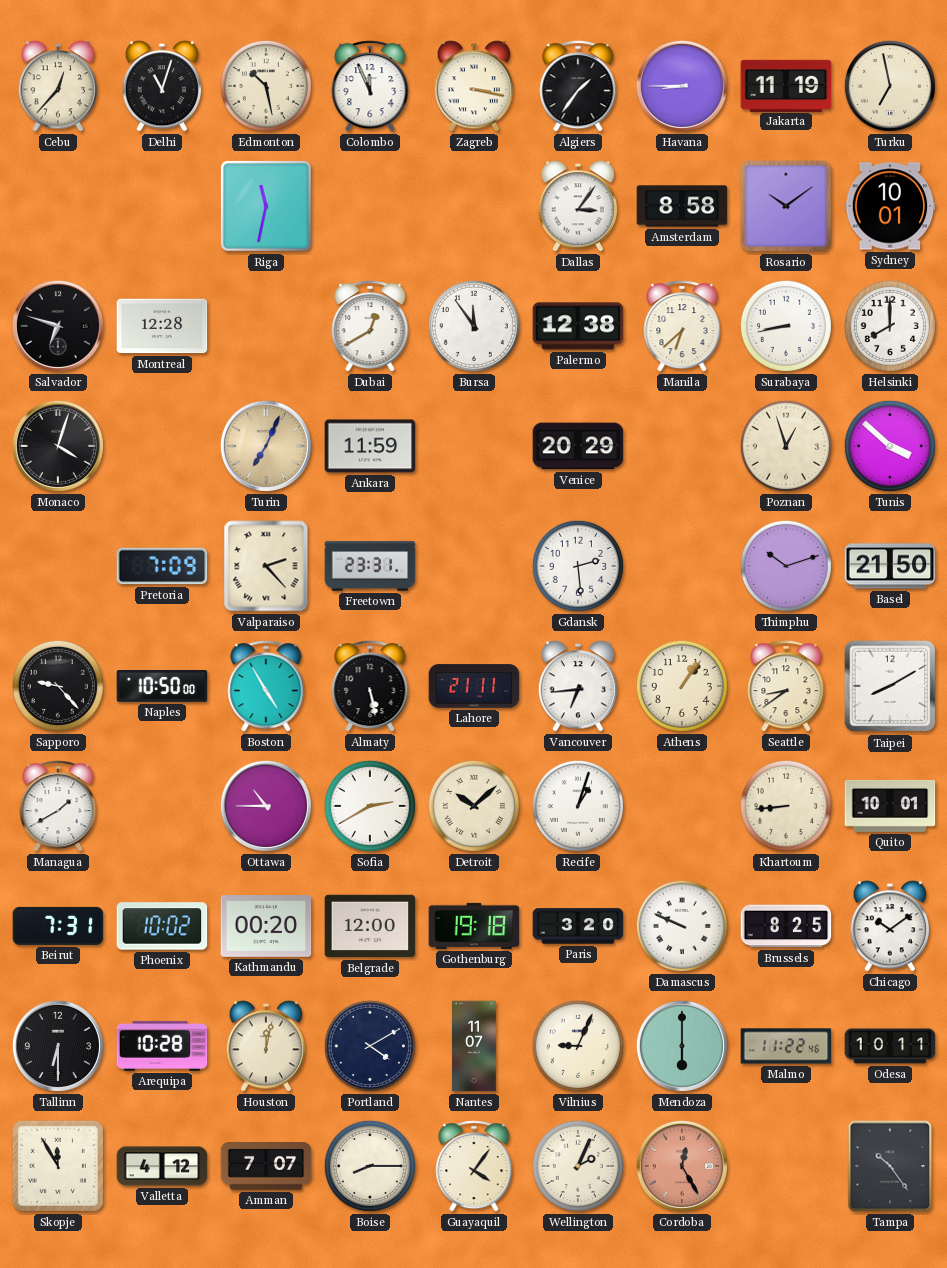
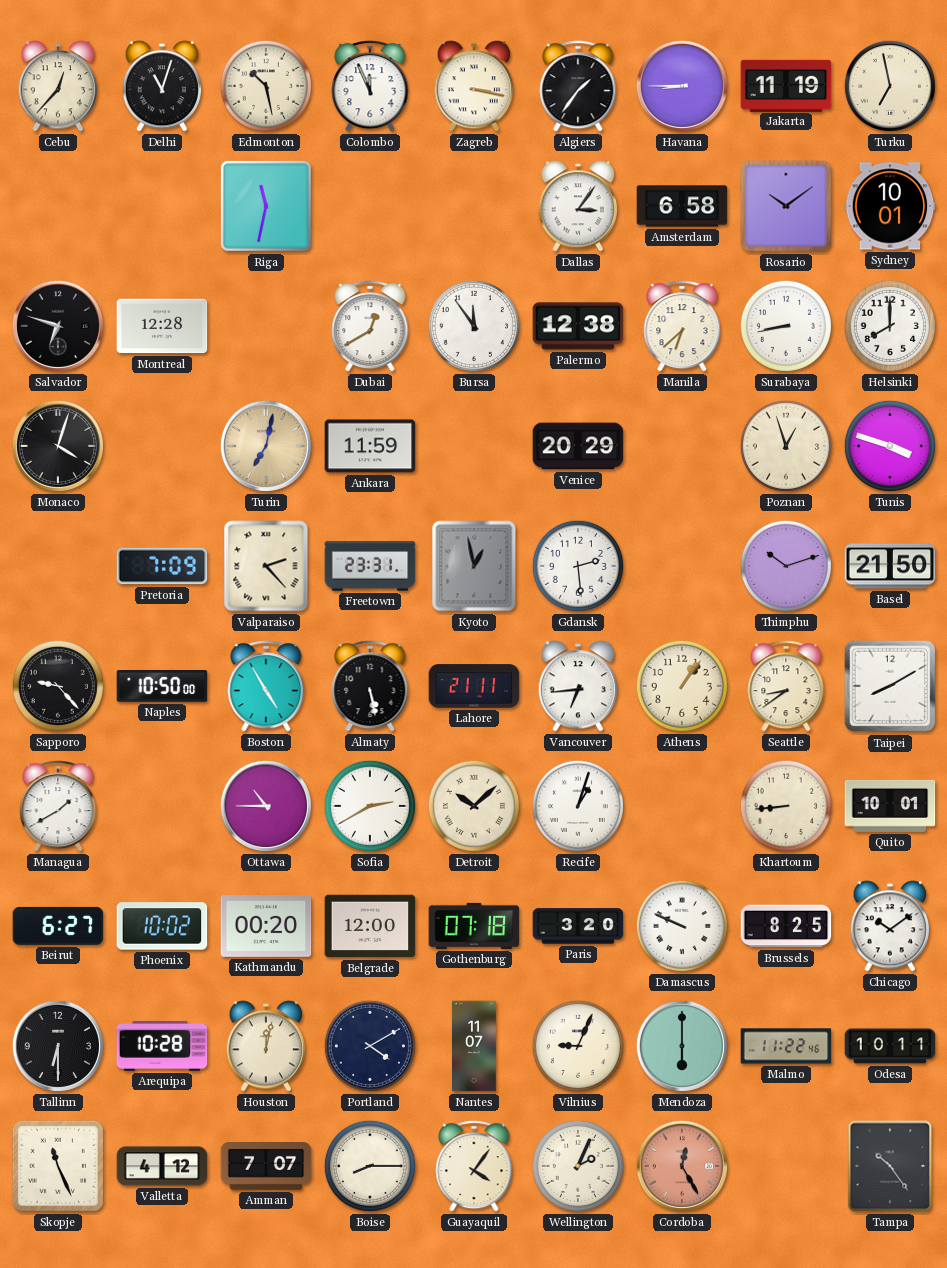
Amsterdam: 8:58 -> 6:58 (682, 206)
Turin: 7:04 -> 7:02 (266, 446)
Tunis: 3:52 -> 3:48 (890, 446)
Kyoto: none -> 12:58 (474, 566)
Beirut: 7:31 -> 6:27 (58, 926)
Gothenburg: 19:18 -> 07:18 (474, 926)
Skopje: 11:55 -> 11:26 (58, 1166)
